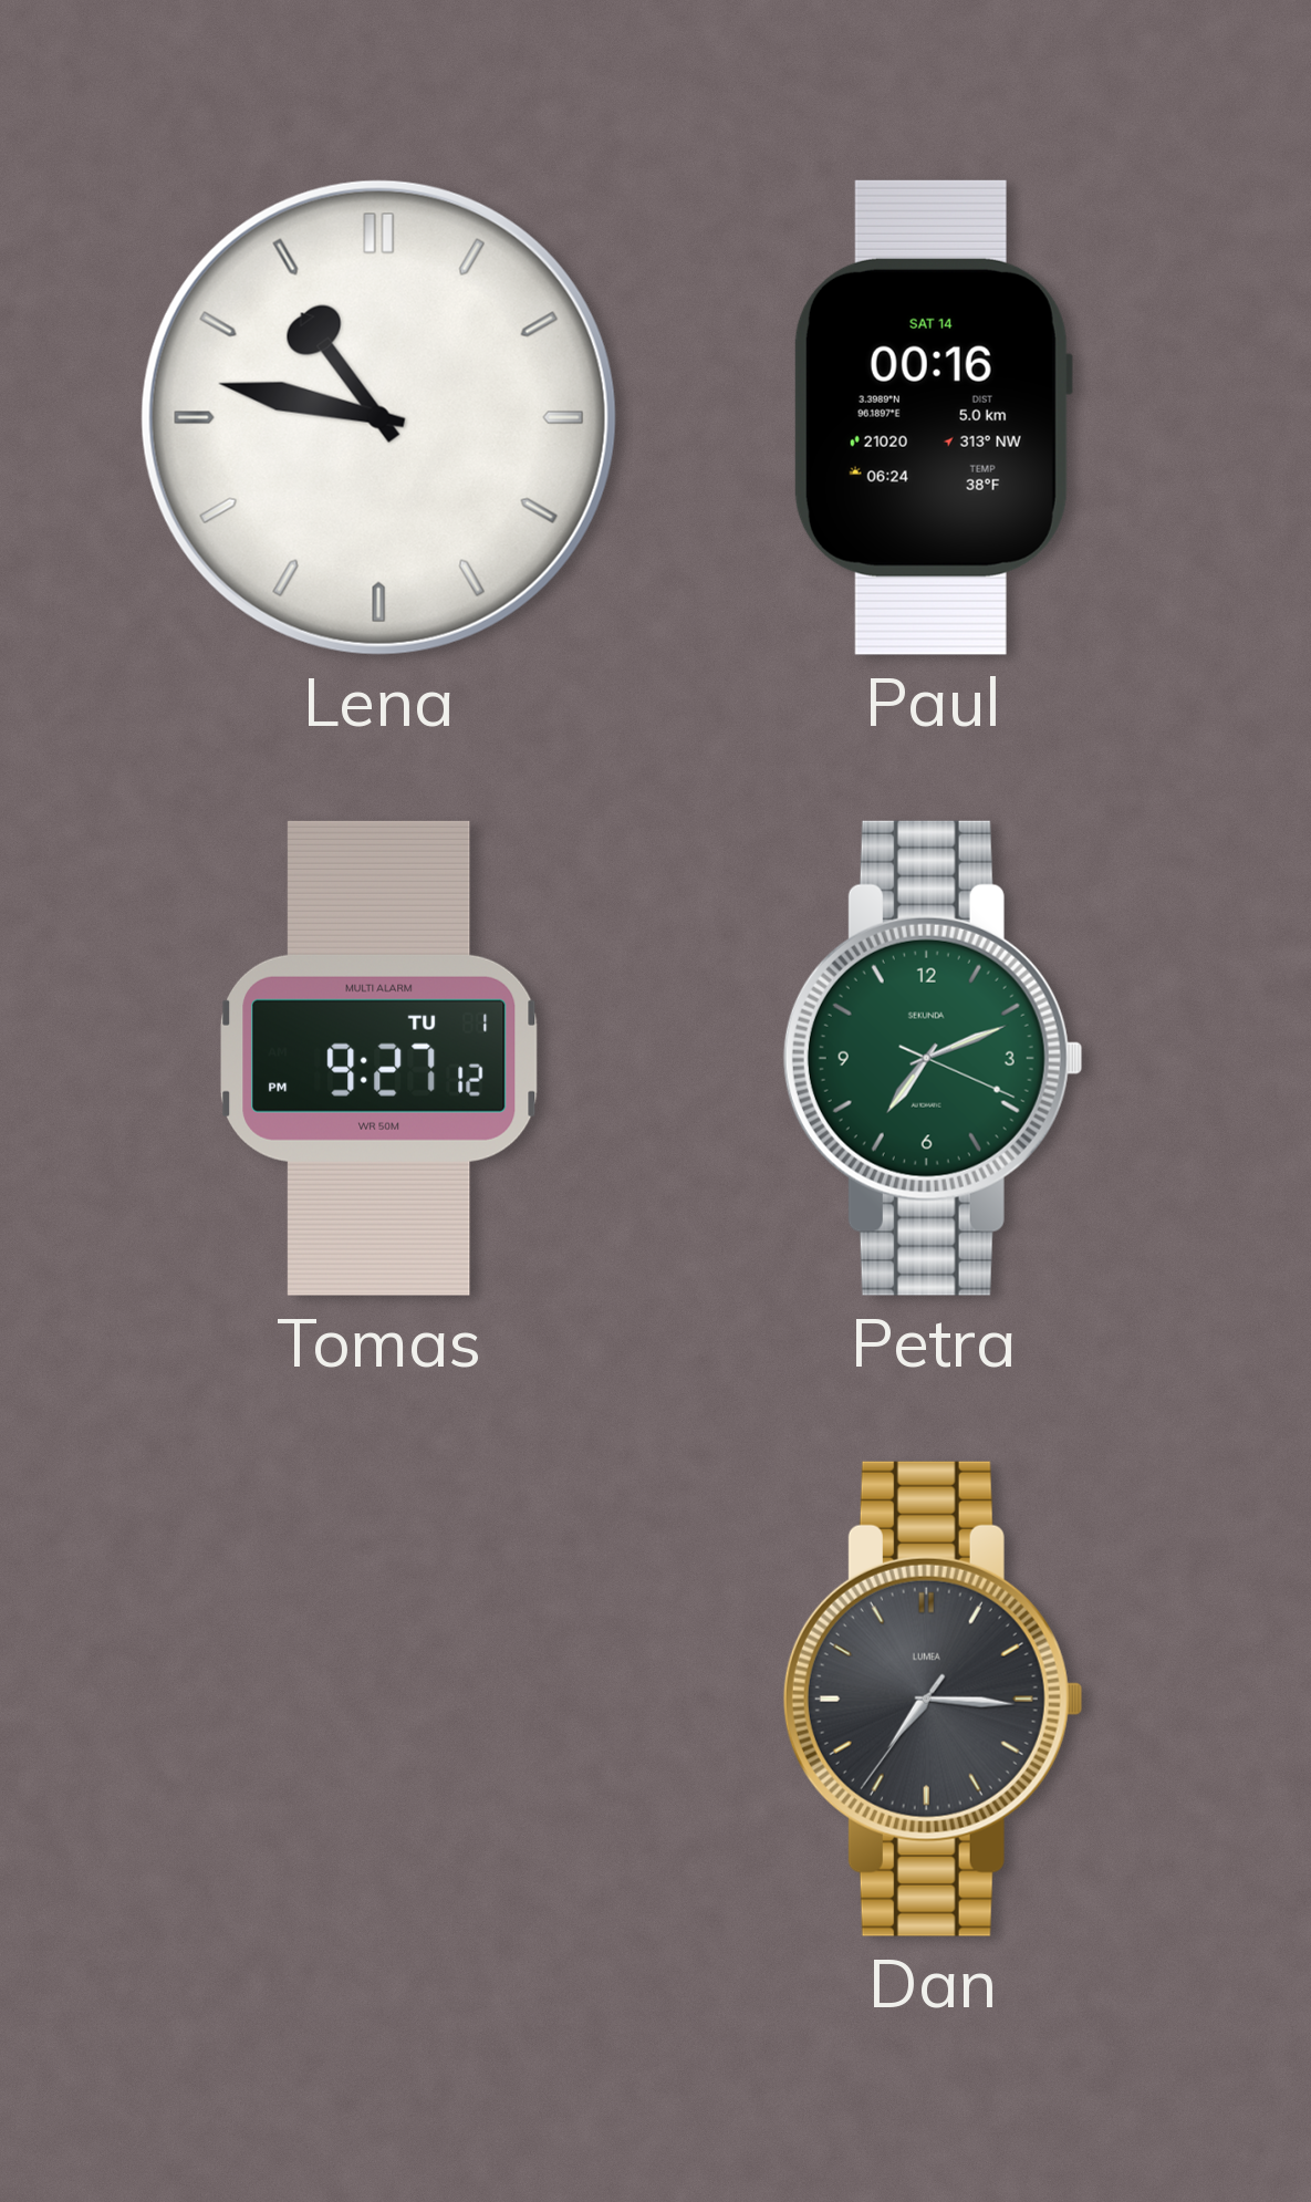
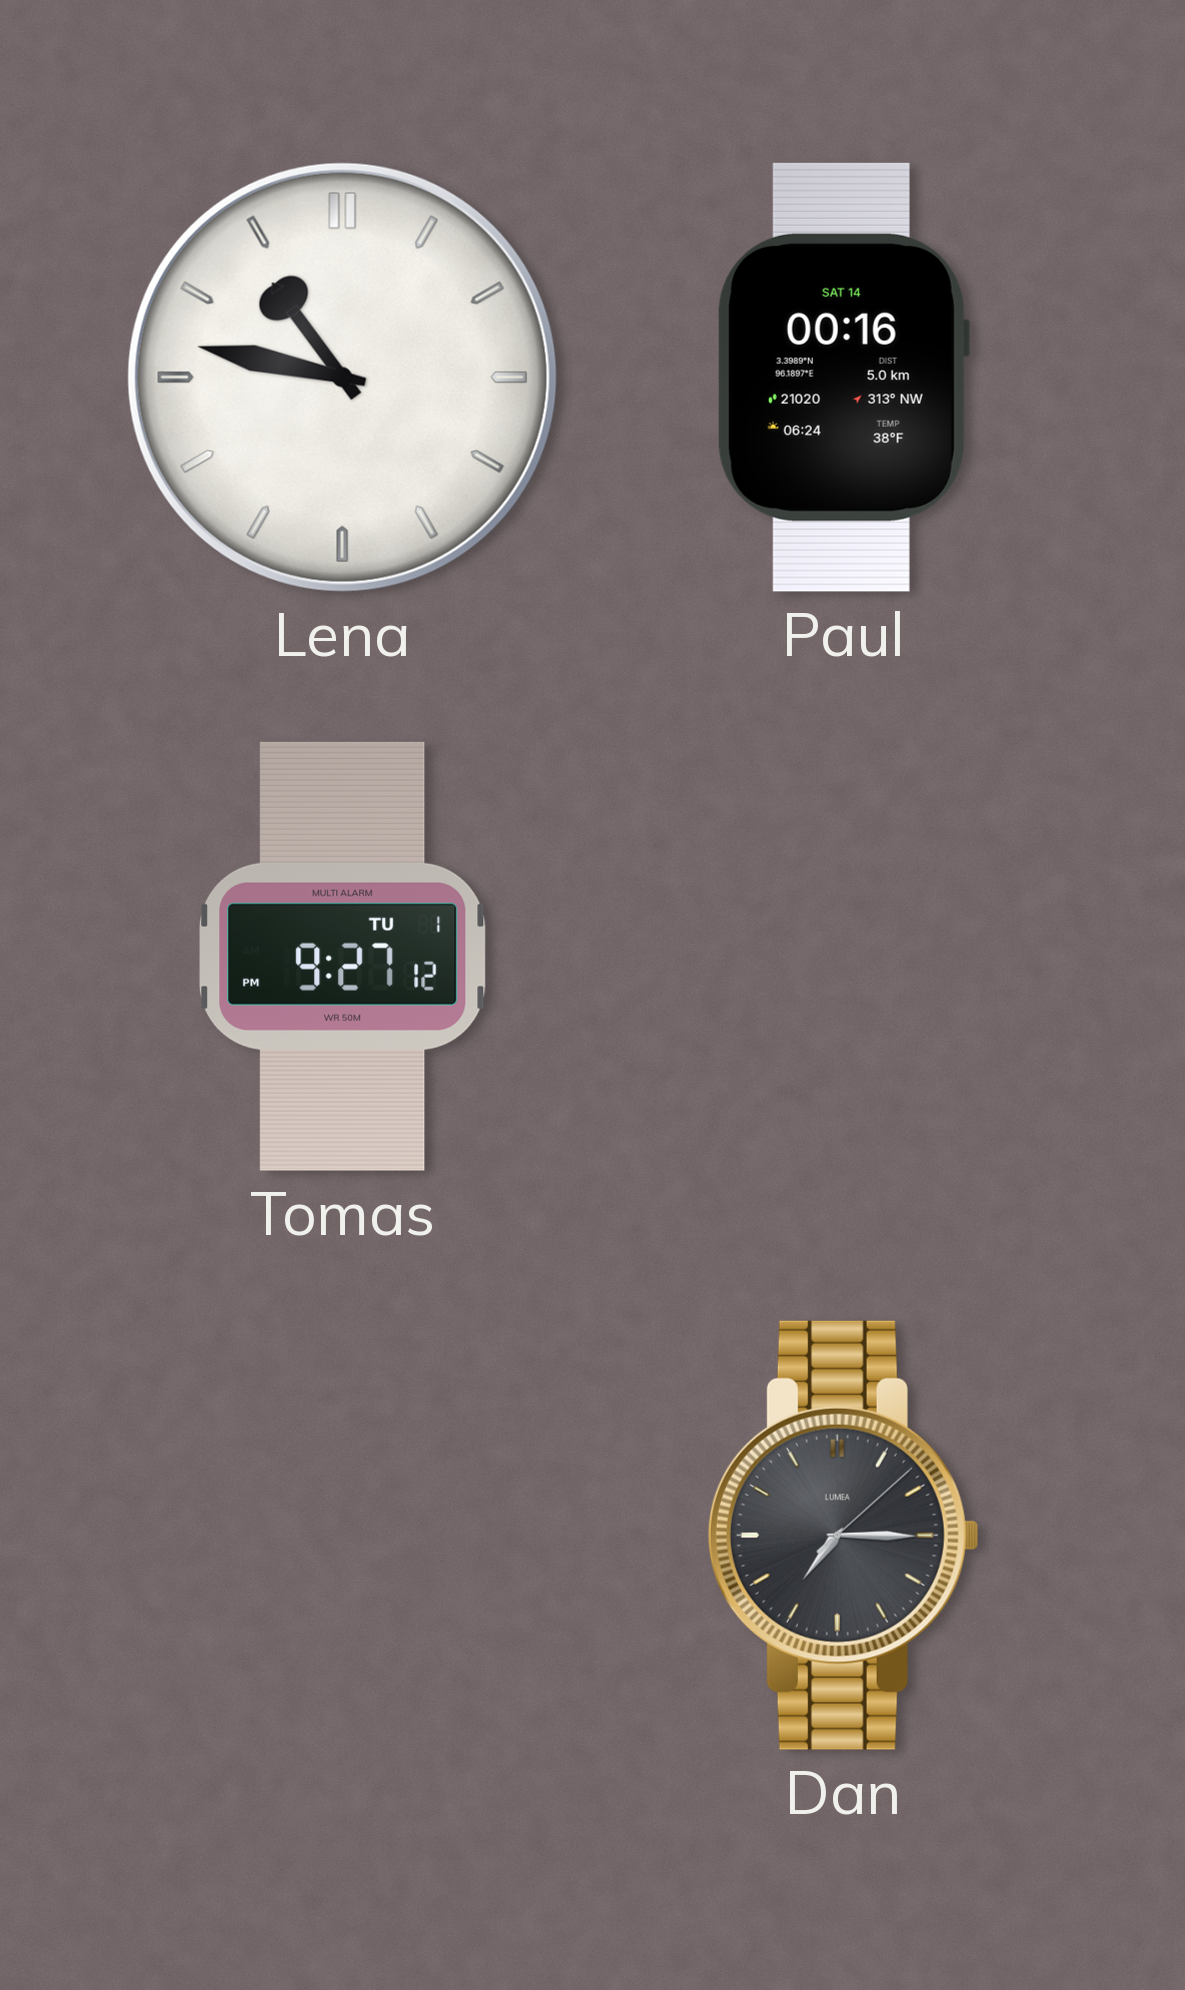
Petra: 7:11 -> none (933, 1058)
Dan: 7:15:36 -> 7:15:08 (843, 1535)
